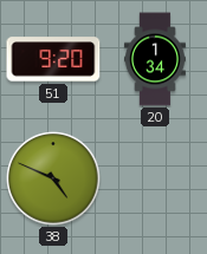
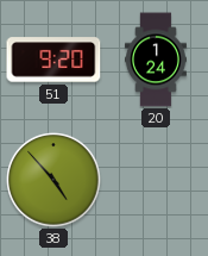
20: 1:34 -> 1:24 (156, 60)
38: 4:49 -> 4:53 (53, 180)
